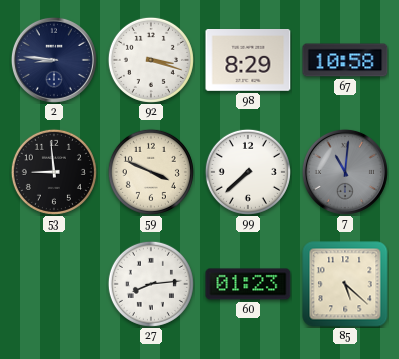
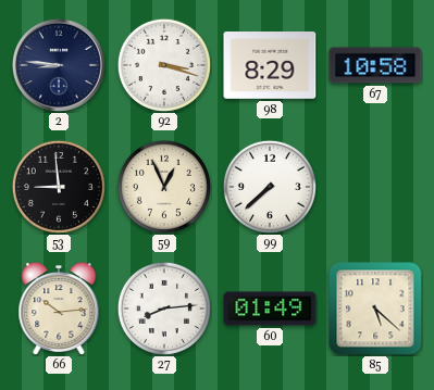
59: 3:49 -> 12:56 (164, 187)
7: 11:01 -> none (345, 172)
66: none -> 10:14 (59, 309)
60: 01:23 -> 01:49 (270, 309)
